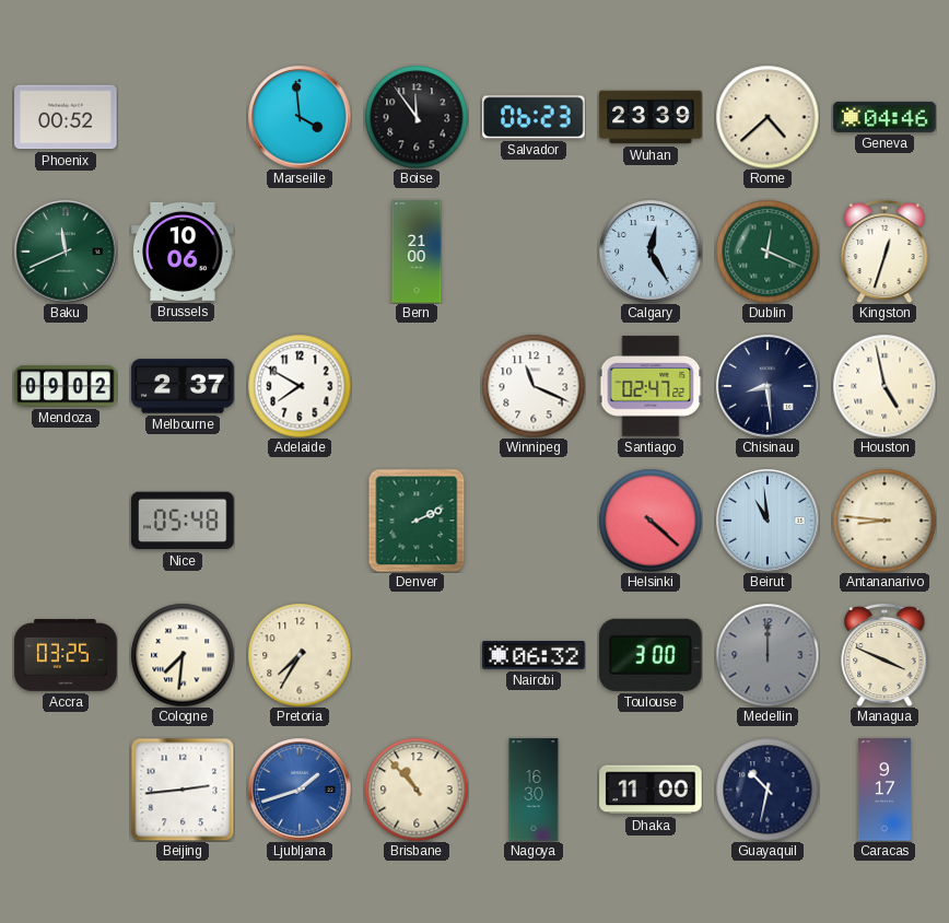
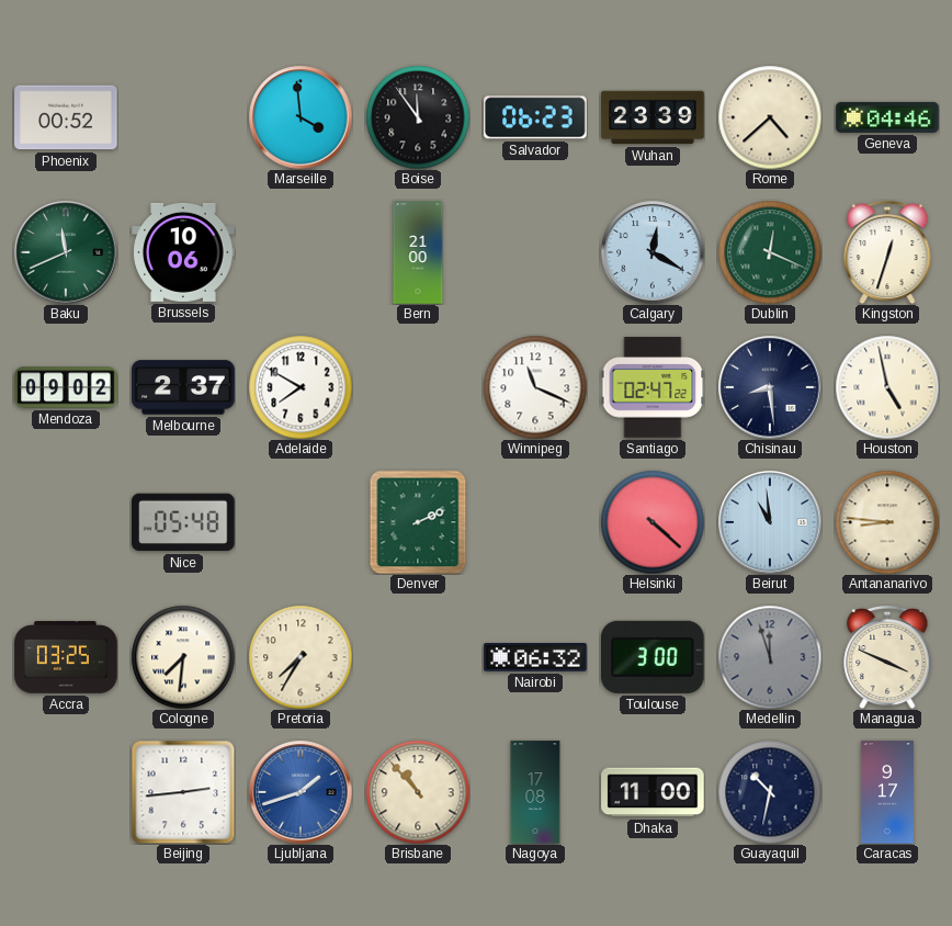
Calgary: 12:25 -> 12:20 (653, 252)
Medellin: 12:00 -> 11:57 (770, 657)
Nagoya: 16:30 -> 17:08 (535, 792)
